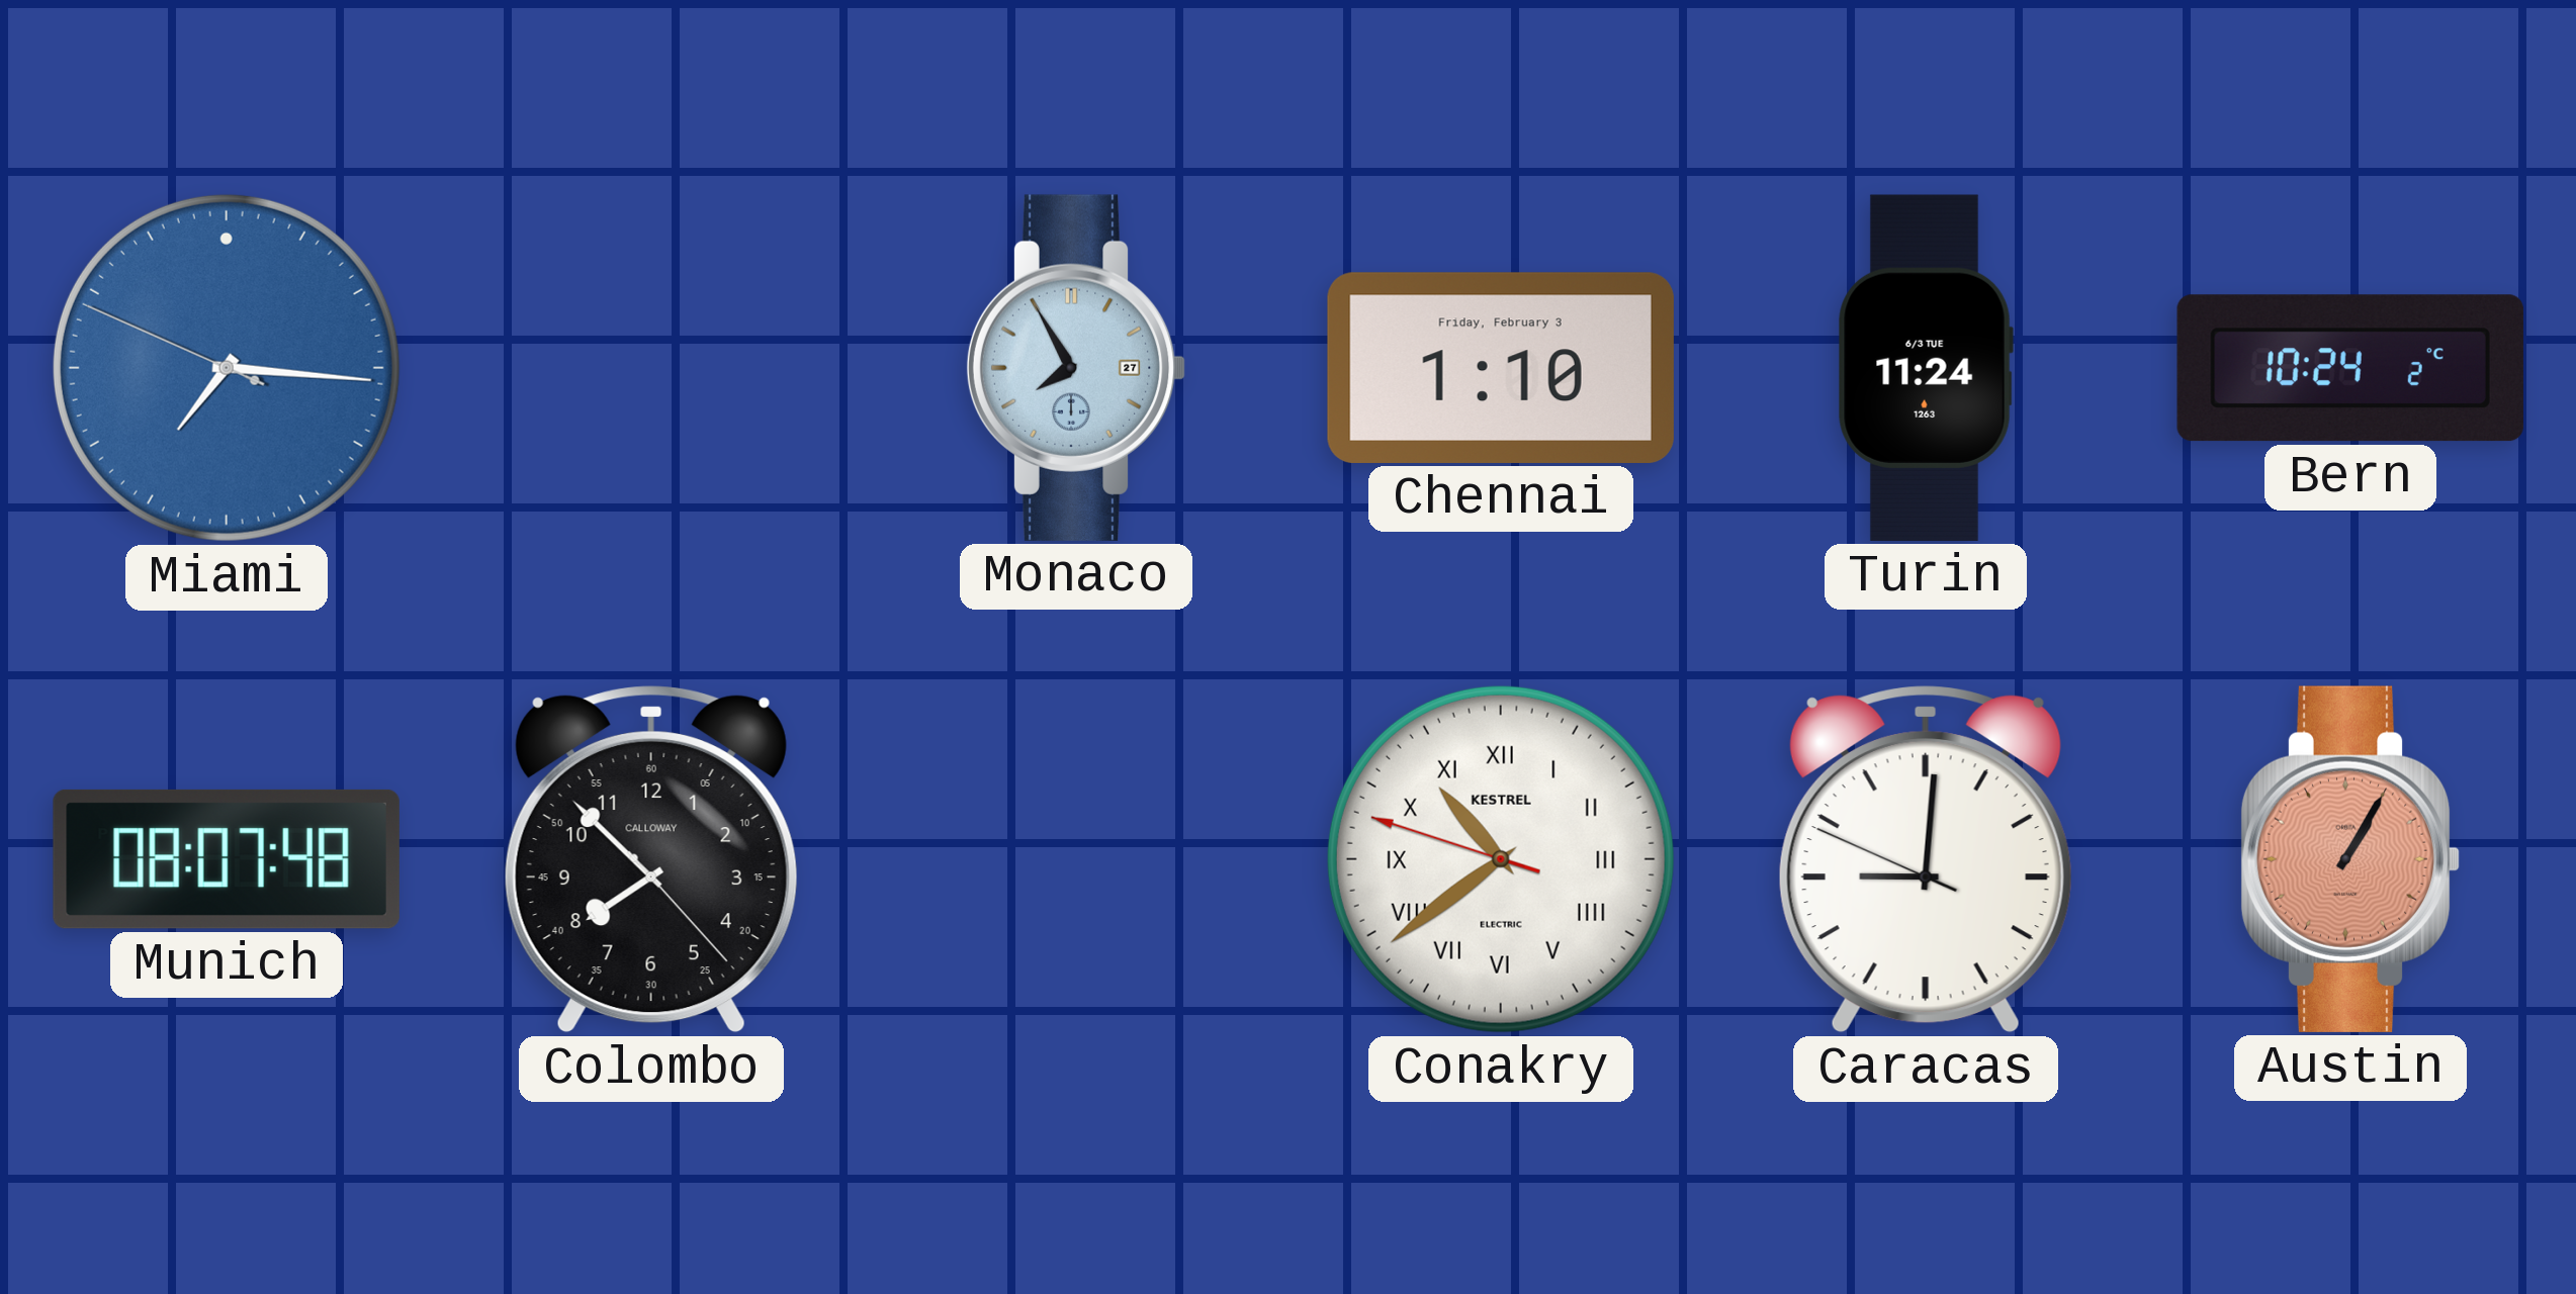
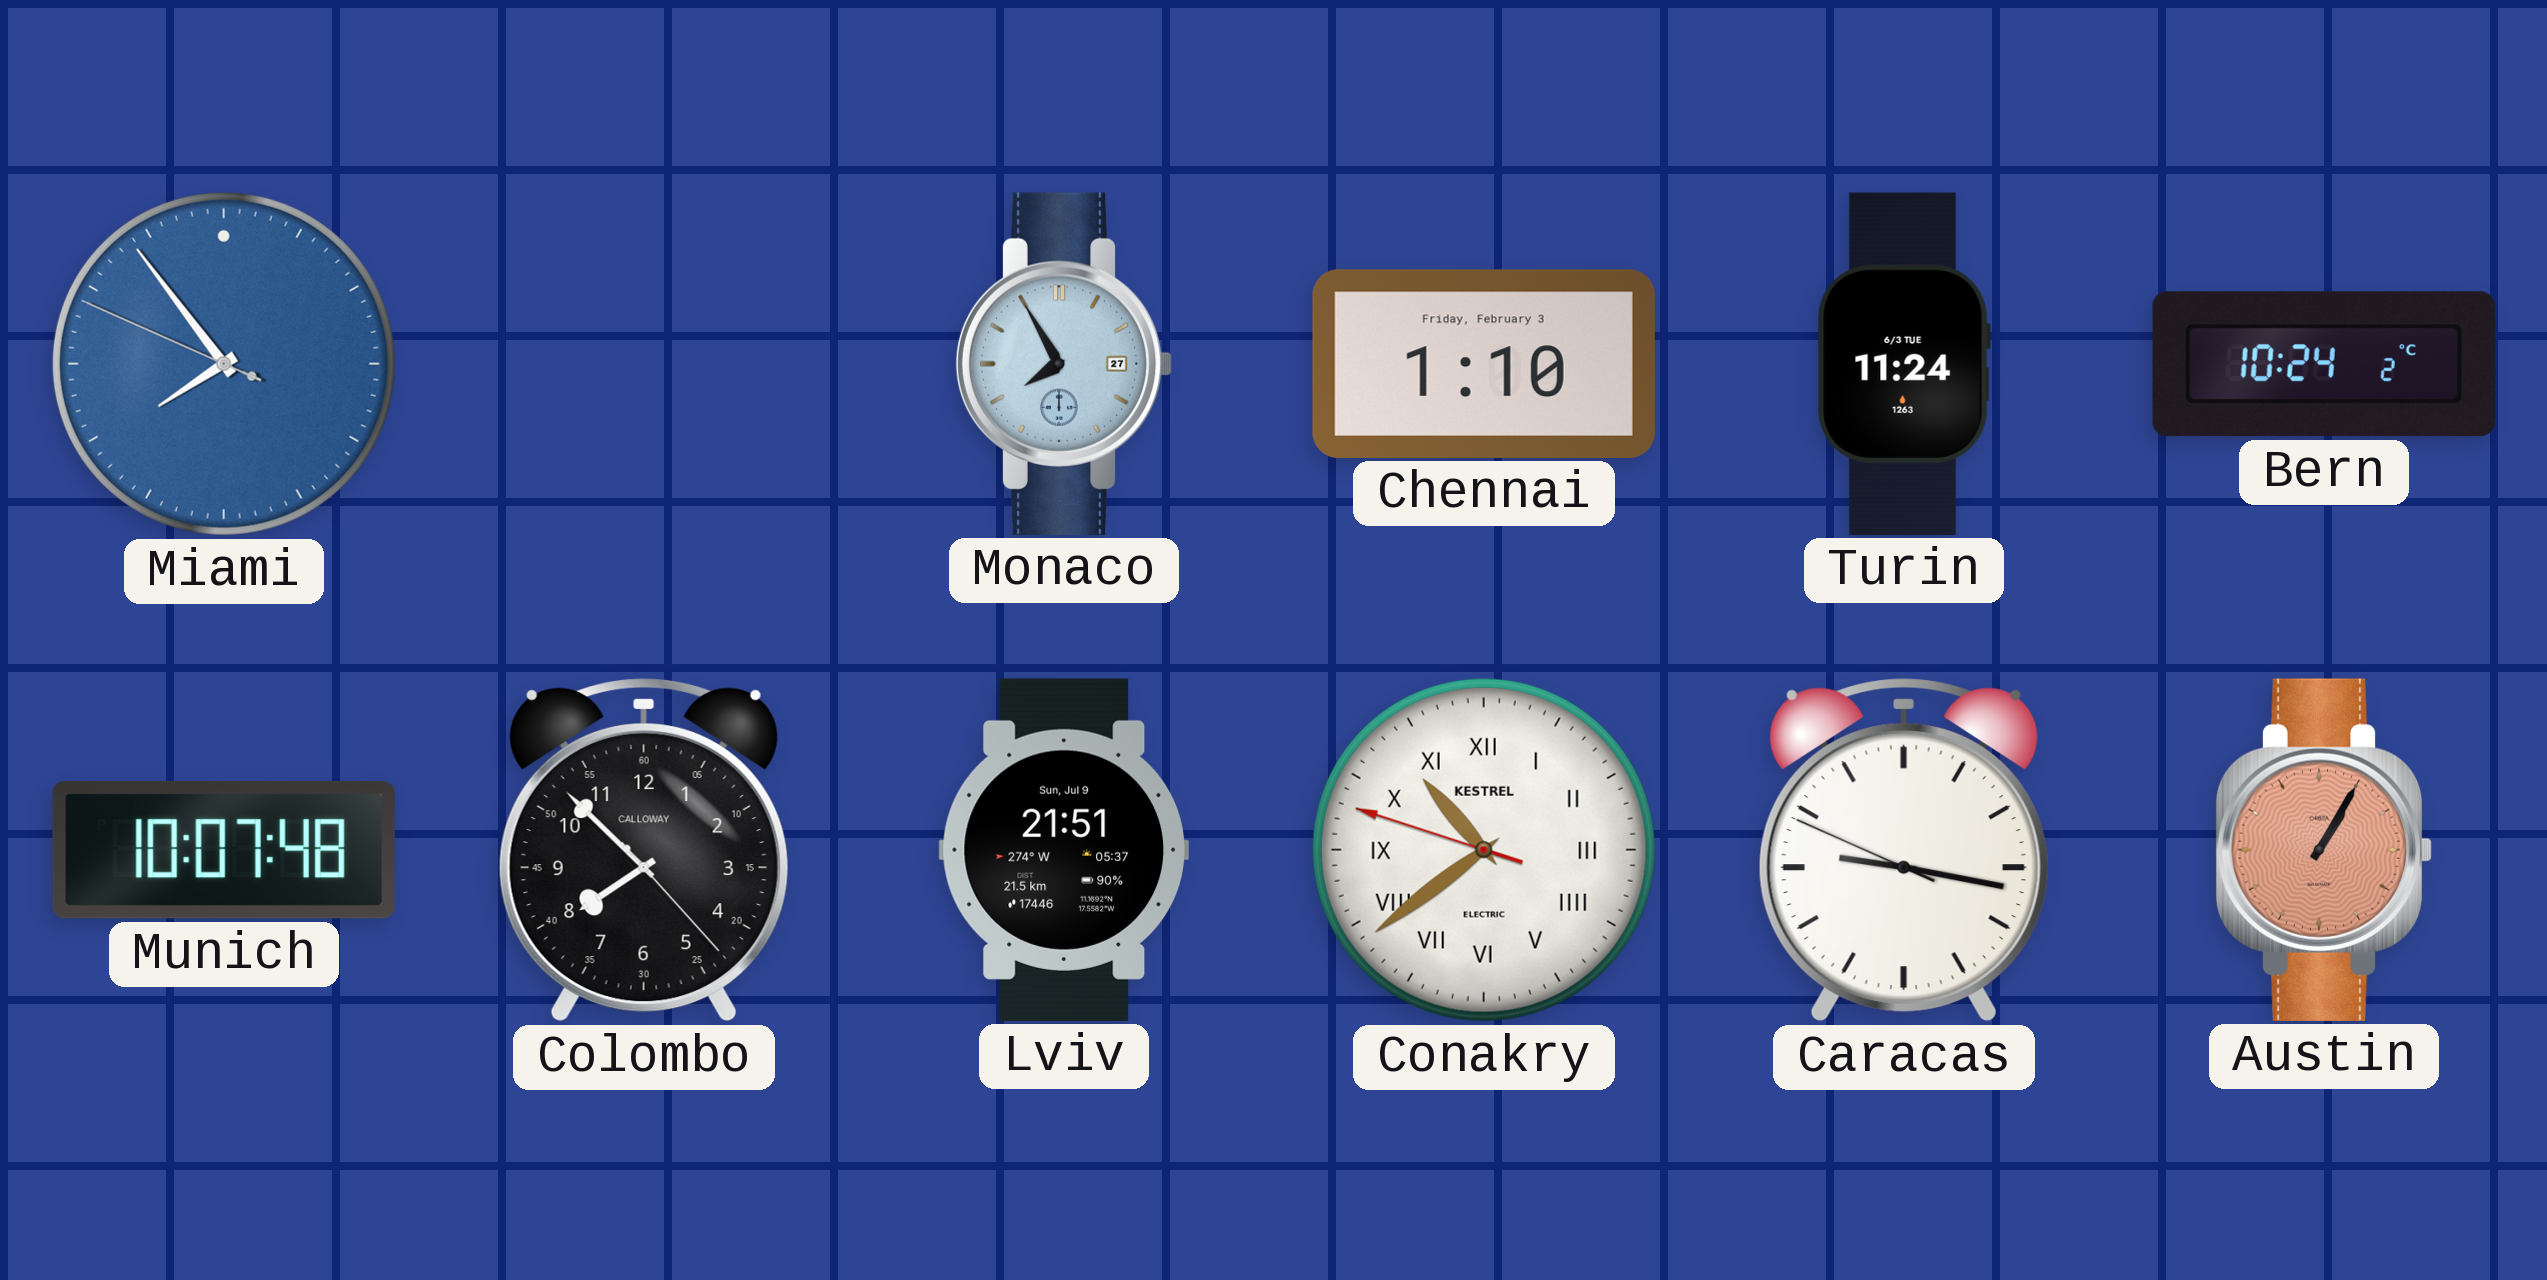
Miami: 7:15 -> 7:53 (224, 364)
Munich: 08:07 -> 10:07 (224, 850)
Lviv: none -> 21:51 (1063, 850)
Caracas: 9:00 -> 9:16 (1904, 850)
